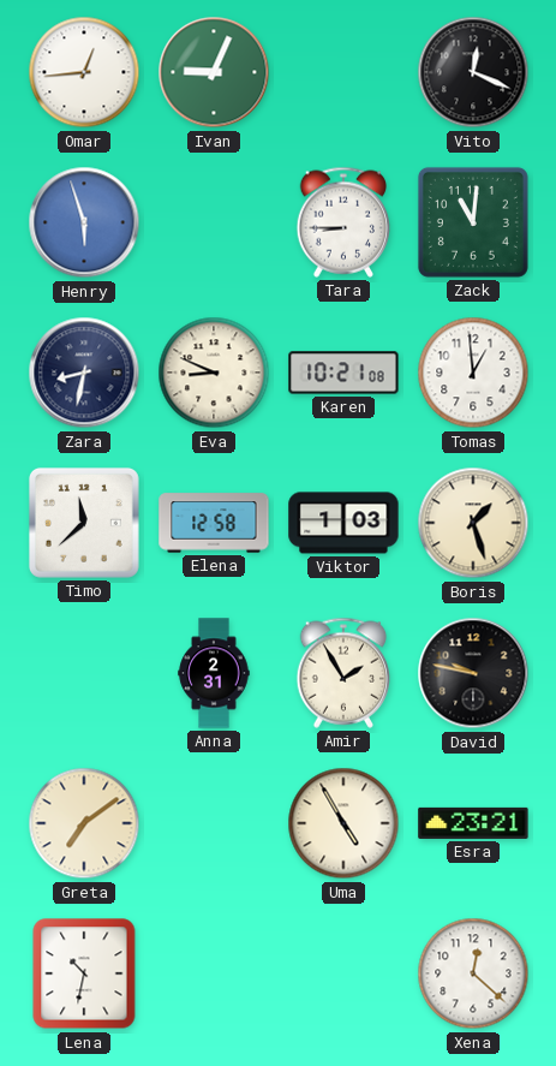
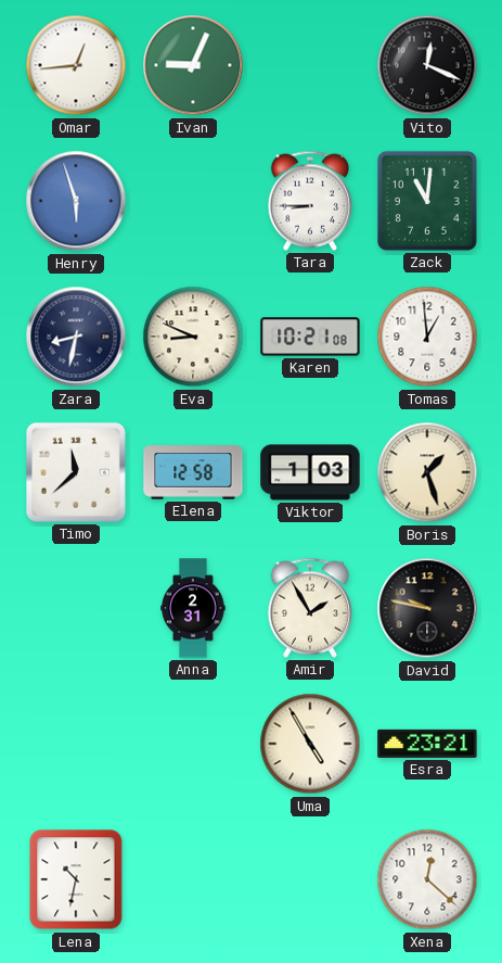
Greta: 7:09 -> none (84, 823)
